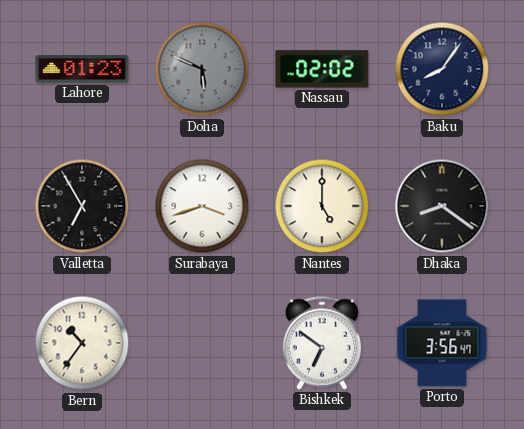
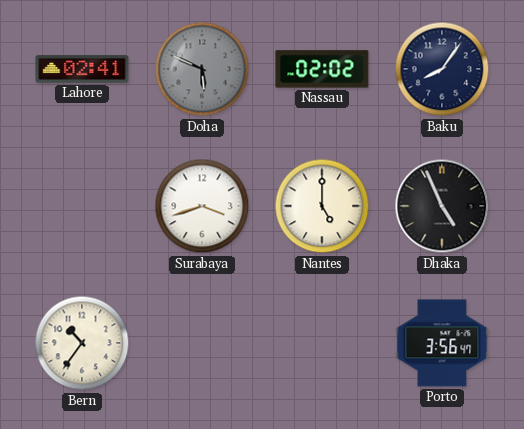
Lahore: 01:23 -> 02:41 (82, 69)
Valletta: 6:55 -> none (82, 206)
Dhaka: 8:21 -> 4:56 (442, 206)
Bishkek: 6:51 -> none (321, 343)
